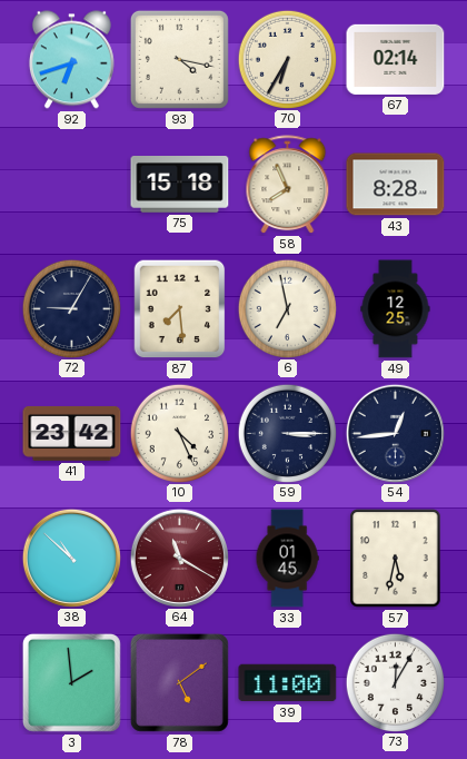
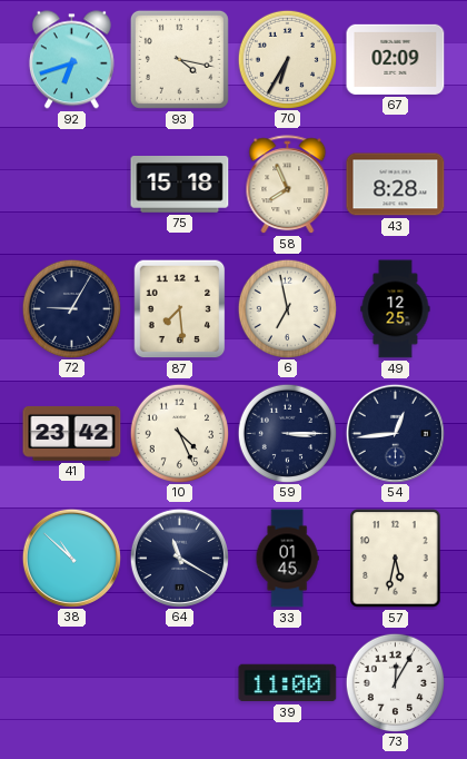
67: 02:14 -> 02:09 (396, 59)
64 dial: burgundy -> navy (179, 558)
3: 1:59 -> none (71, 682)
78: 5:09 -> none (179, 682)
